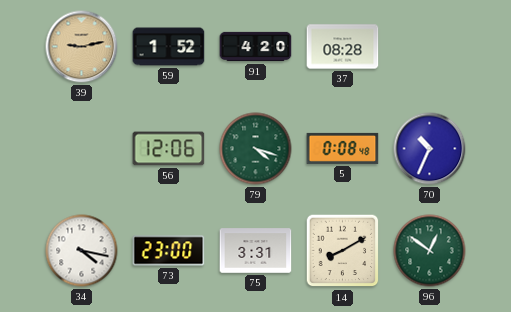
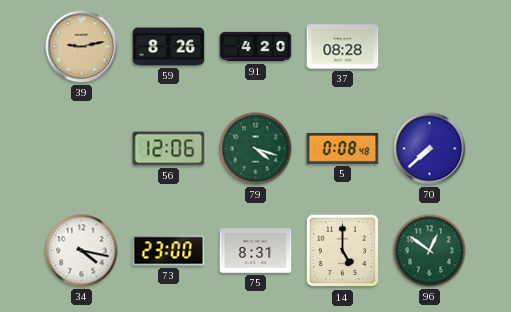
59: 1:52 -> 8:26 (169, 47)
70: 10:34 -> 7:38 (430, 149)
75: 3:31 -> 8:31 (256, 251)
14: 8:10 -> 5:00 (343, 251)
